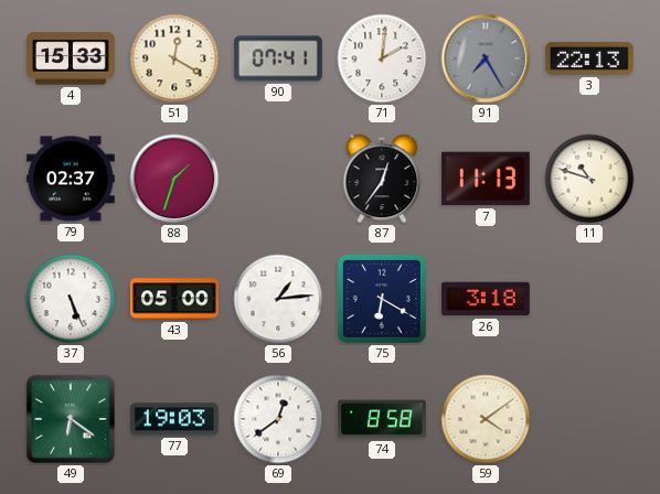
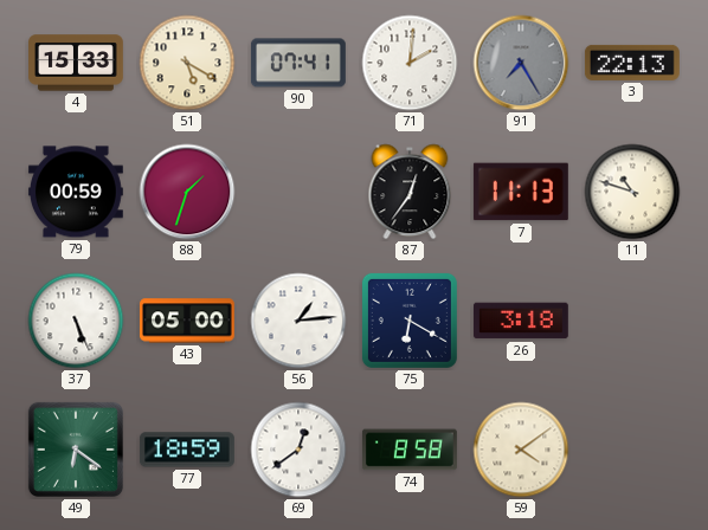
51: 12:20 -> 5:20 (187, 63)
79: 02:37 -> 00:59 (76, 192)
77: 19:03 -> 18:59 (187, 450)
